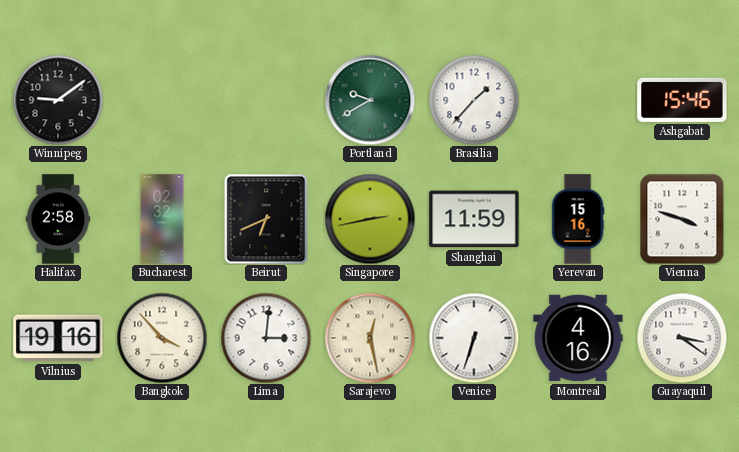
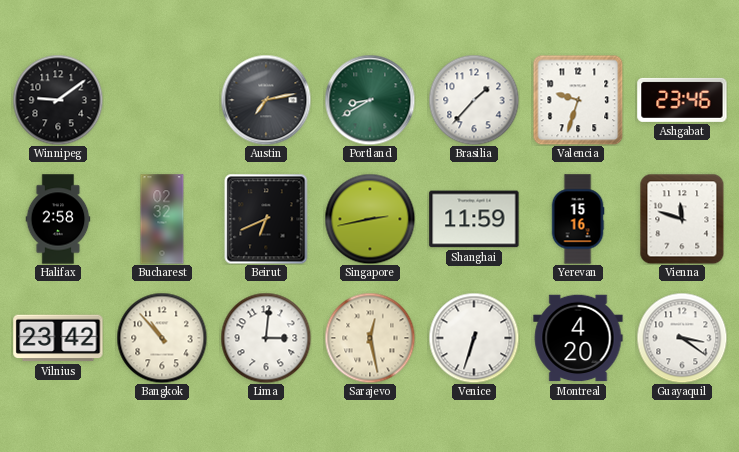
Austin: none -> 7:13 (266, 100)
Portland: 9:40 -> 8:40 (370, 100)
Valencia: none -> 9:33 (578, 100)
Ashgabat: 15:46 -> 23:46 (682, 100)
Vienna: 3:48 -> 11:48 (682, 219)
Vilnius: 19:16 -> 23:42 (58, 338)
Bangkok: 3:53 -> 10:53 (162, 338)
Montreal: 4:16 -> 4:20 (578, 338)
